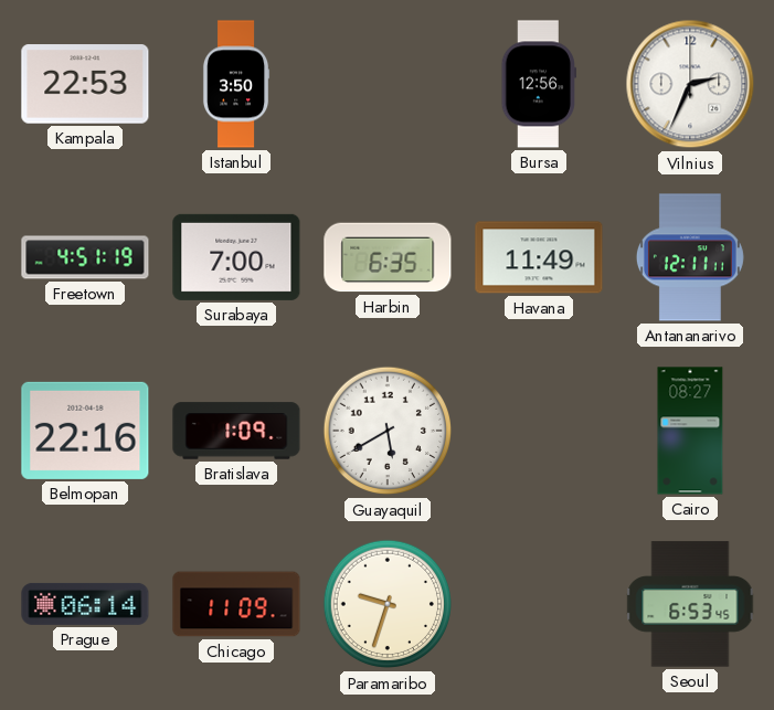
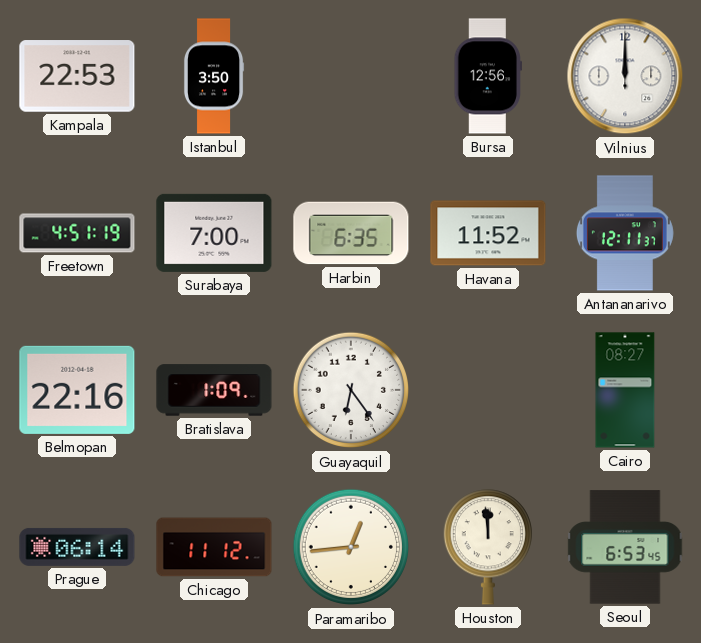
Vilnius: 2:34 -> 12:00 (625, 76)
Havana: 11:49 -> 11:52 (488, 233)
Antananarivo: 12:11:11 -> 12:11:37 (625, 233)
Guayaquil: 5:40 -> 6:24 (351, 390)
Chicago: 11:09 -> 11:12 (214, 547)
Paramaribo: 9:33 -> 12:44 (351, 547)
Houston: none -> 11:59 (488, 547)
